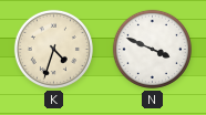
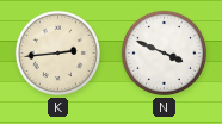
K: 4:33 -> 2:44 (57, 52)
